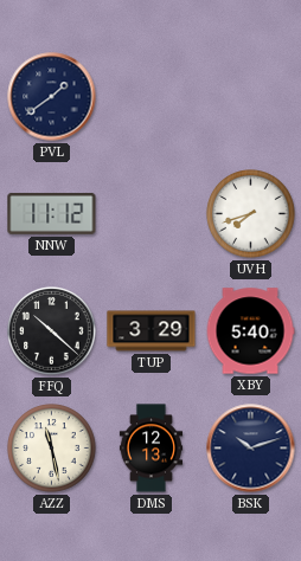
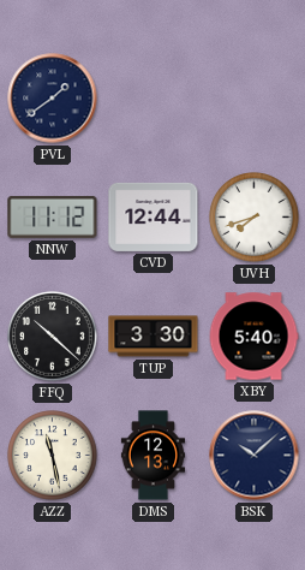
CVD: none -> 12:44 (154, 216)
TUP: 3:29 -> 3:30 (154, 337)
BSK: 10:12 -> 10:08 (255, 456)
